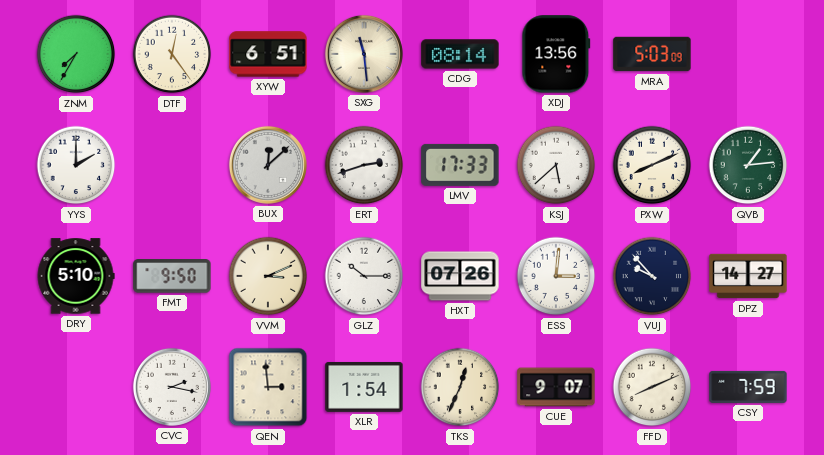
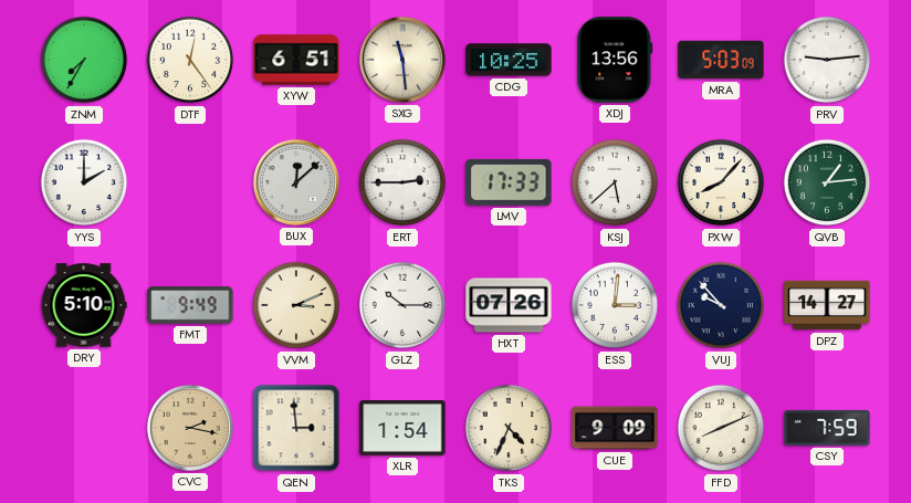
CDG: 08:14 -> 10:25 (509, 60)
PRV: none -> 9:14 (827, 60)
ERT: 2:42 -> 2:45 (402, 182)
PXW: 8:11 -> 8:07 (721, 182)
FMT: 9:50 -> 9:49 (190, 305)
CVC dial: white -> champagne (190, 428)
TKS: 12:34 -> 4:34 (509, 428)
CUE: 9:07 -> 9:09 (615, 428)
